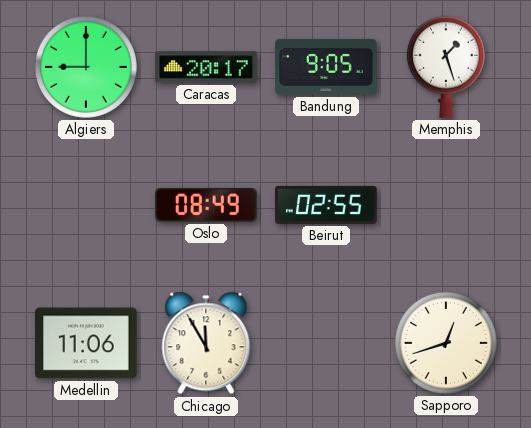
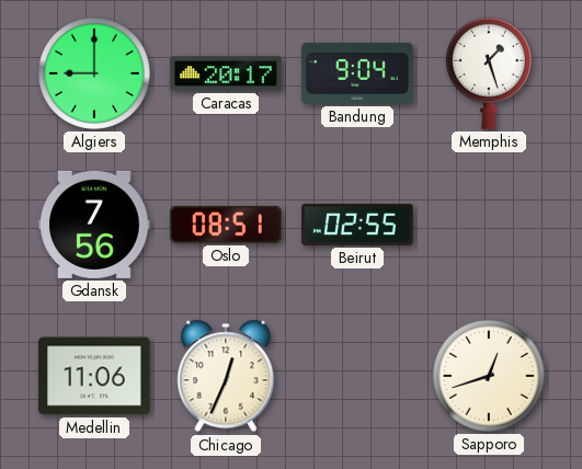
Bandung: 9:05 -> 9:04 (357, 73)
Gdansk: none -> 7:56 (94, 225)
Oslo: 08:49 -> 08:51 (226, 225)
Chicago: 11:55 -> 12:34 (226, 376)
